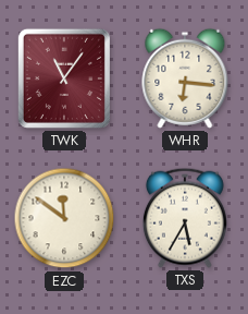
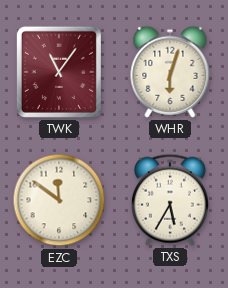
WHR: 6:16 -> 6:03 (170, 72)
